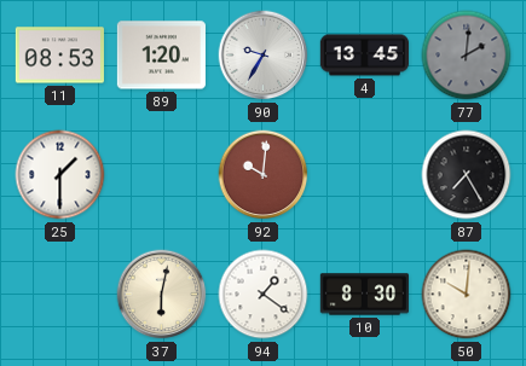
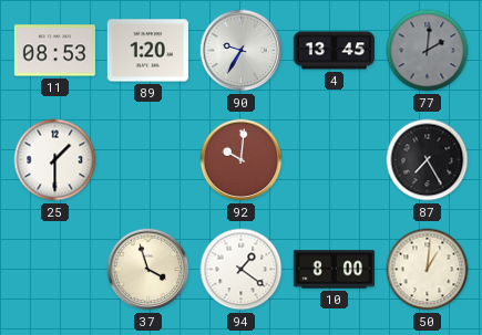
37: 6:02 -> 3:57 (148, 270)
10: 8:30 -> 8:00 (334, 270)
50: 10:01 -> 1:01 (428, 270)
